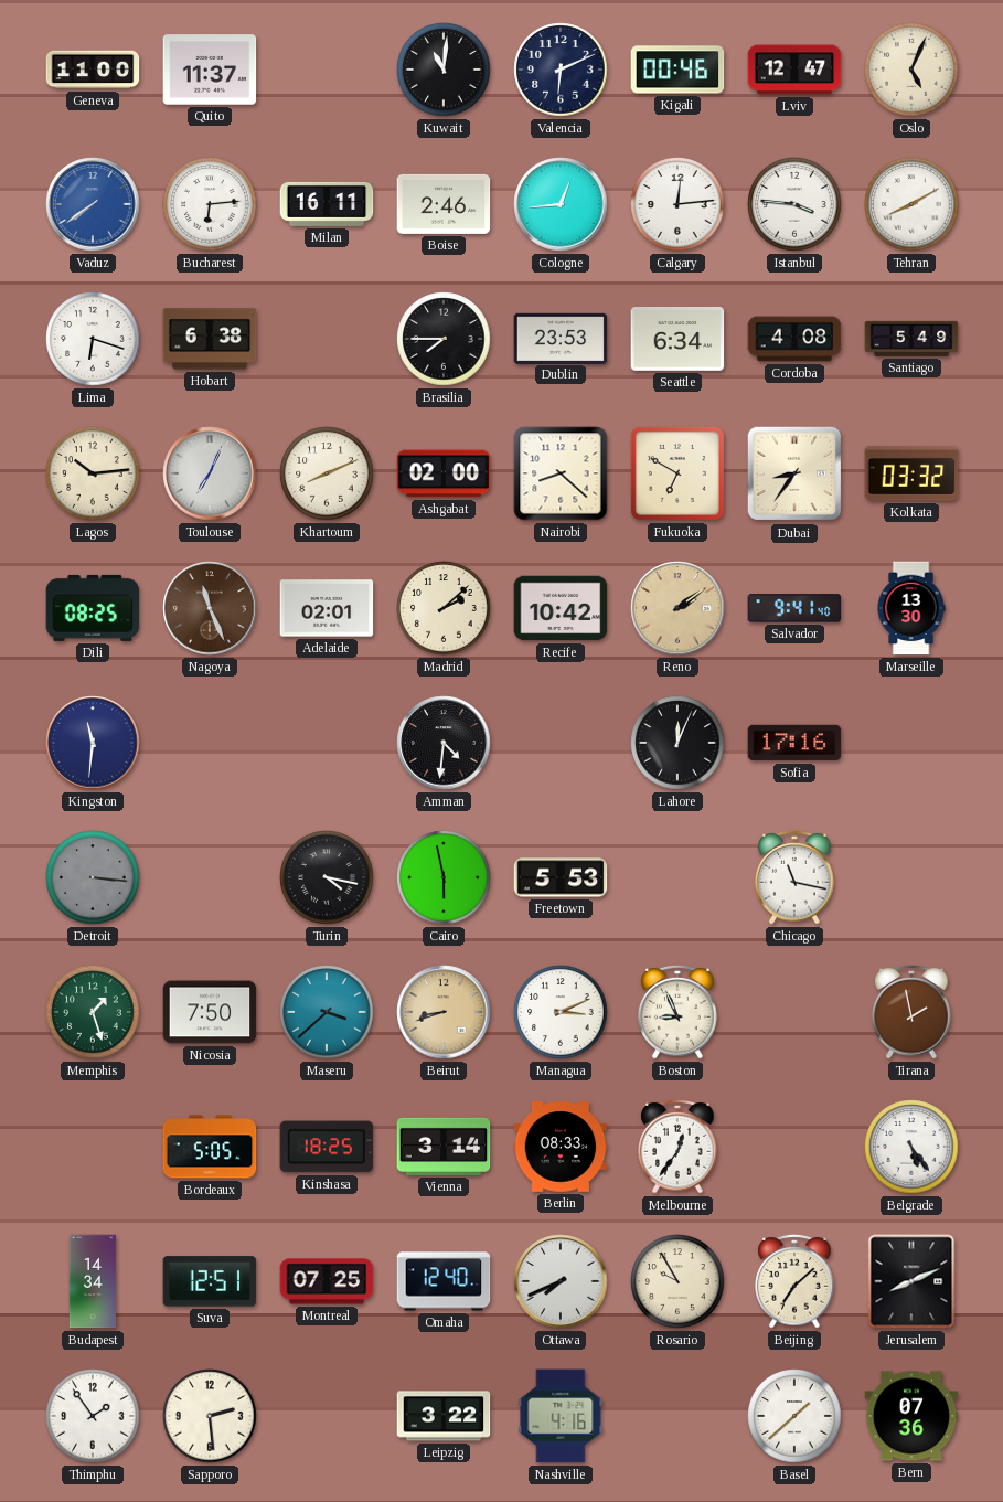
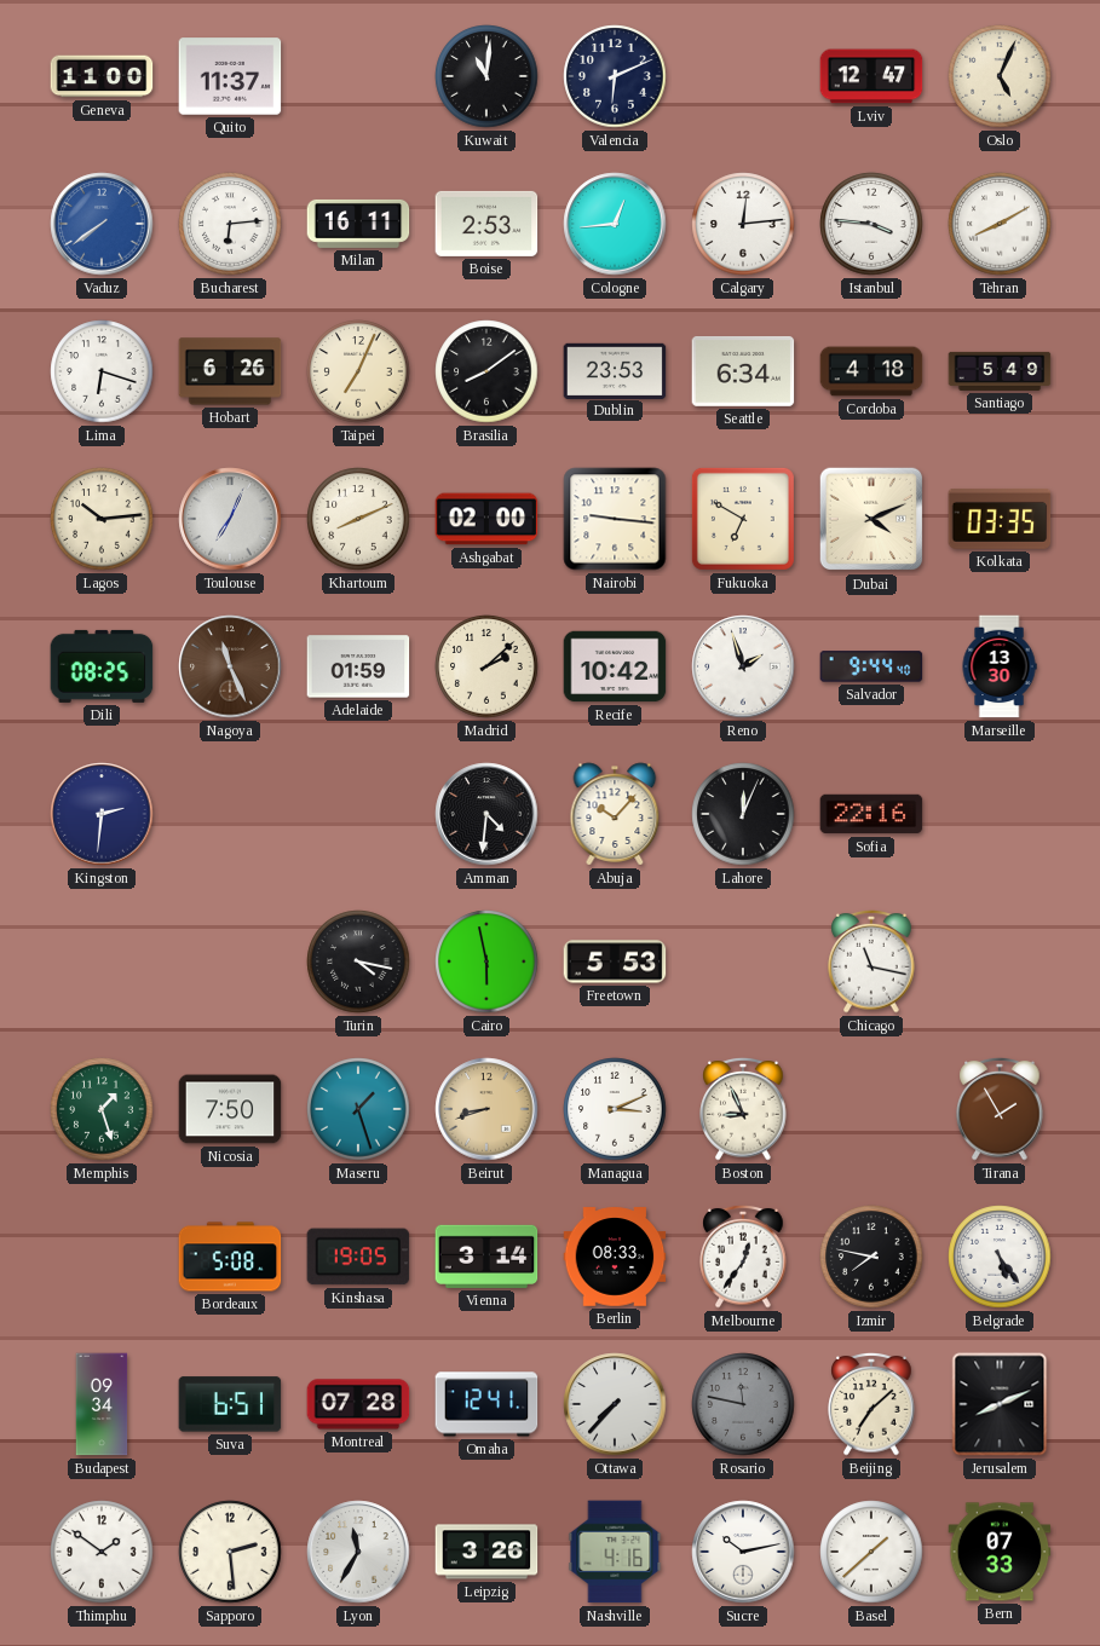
Kigali: 00:46 -> none (677, 70)
Boise: 2:46 -> 2:53 (486, 224)
Hobart: 6:38 -> 6:26 (230, 371)
Taipei: none -> 7:04 (358, 371)
Brasilia: 7:45 -> 8:09 (486, 371)
Cordoba: 4:08 -> 4:18 (871, 371)
Nairobi: 8:22 -> 9:16 (615, 519)
Dubai: 8:36 -> 4:11 (871, 519)
Kolkata: 03:32 -> 03:35 (1000, 519)
Adelaide: 02:01 -> 01:59 (358, 666)
Reno: 2:09 -> 1:57 (743, 666)
Reno dial: champagne -> white (743, 666)
Salvador: 9:41 -> 9:44 (871, 666)
Kingston: 11:31 -> 2:31 (102, 814)
Abuja: none -> 10:07 (615, 814)
Sofia: 17:16 -> 22:16 (871, 814)
Detroit: 3:16 -> none (93, 877)
Maseru: 3:38 -> 1:27 (358, 1109)
Tirana: 1:58 -> 1:55 (1000, 1110)
Bordeaux: 5:05 -> 5:08 (230, 1257)
Kinshasa: 18:25 -> 19:05 (358, 1257)
Izmir: none -> 7:47 (871, 1257)
Budapest: 14:34 -> 09:34 (102, 1404)
Suva: 12:51 -> 6:51 (230, 1404)
Montreal: 07:25 -> 07:28 (358, 1404)
Omaha: 12:40 -> 12:41 (486, 1404)
Ottawa: 7:41 -> 7:37 (615, 1404)
Rosario: 9:55 -> 11:47 (743, 1404)
Rosario dial: cream -> grey (743, 1404)
Thimphu: 1:54 -> 1:51 (102, 1552)
Lyon: none -> 11:35 (358, 1552)
Leipzig: 3:22 -> 3:26 (486, 1552)
Sucre: none -> 10:13 (743, 1552)
Bern: 07:36 -> 07:33 (1000, 1552)
